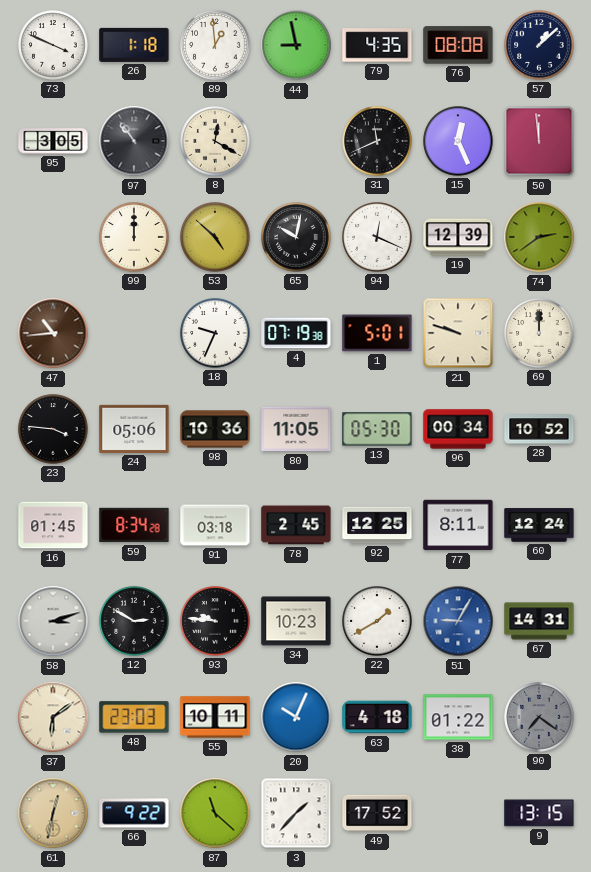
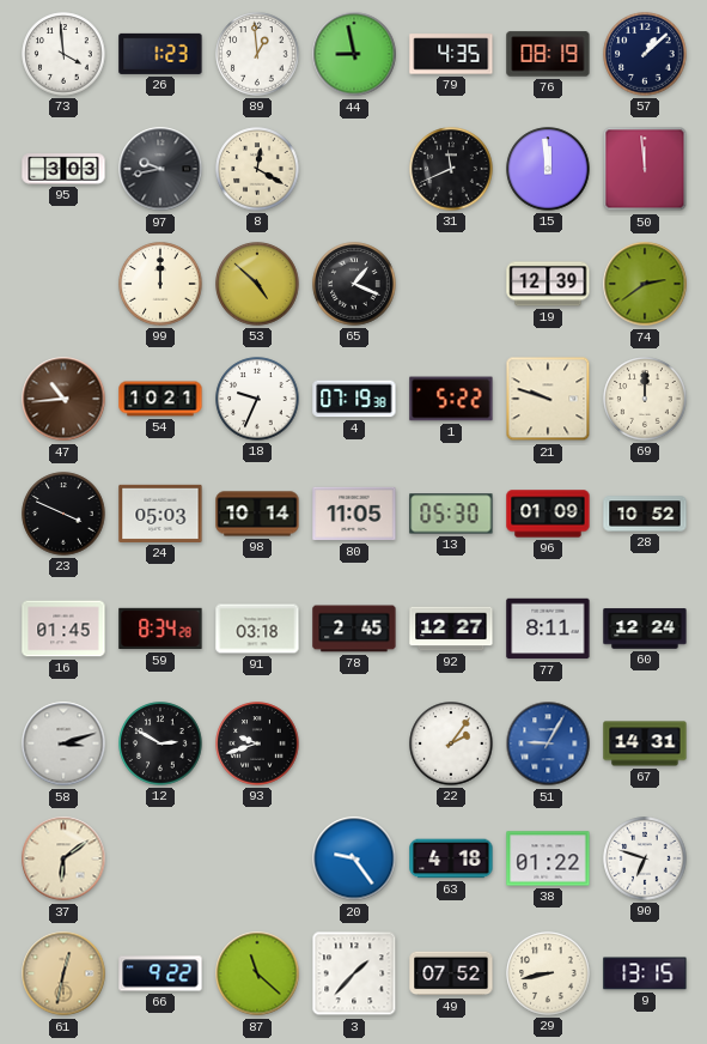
73: 3:49 -> 3:59 (63, 54)
26: 1:18 -> 1:23 (160, 54)
76: 08:08 -> 08:19 (548, 54)
95: 3:05 -> 3:03 (63, 169)
97: 10:54 -> 9:43 (160, 169)
15: 12:26 -> 11:59 (548, 169)
65: 10:02 -> 1:19 (354, 284)
94: 12:19 -> none (377, 237)
54: none -> 10:21 (160, 399)
1: 5:01 -> 5:22 (451, 399)
23: 3:46 -> 3:49 (63, 514)
24: 05:06 -> 05:03 (160, 514)
98: 10:36 -> 10:14 (257, 514)
96: 00:34 -> 01:09 (548, 514)
92: 12:25 -> 12:27 (451, 629)
93: 9:46 -> 9:42 (257, 743)
34: 10:23 -> none (296, 621)
22: 1:40 -> 2:06 (451, 743)
48: 23:03 -> none (134, 717)
55: 10:11 -> none (215, 717)
20: 10:04 -> 9:24 (354, 858)
90: 7:21 -> 6:48 (645, 858)
90 dial: grey -> white (645, 858)
49: 17:52 -> 07:52 (451, 973)
29: none -> 8:43 (548, 973)
